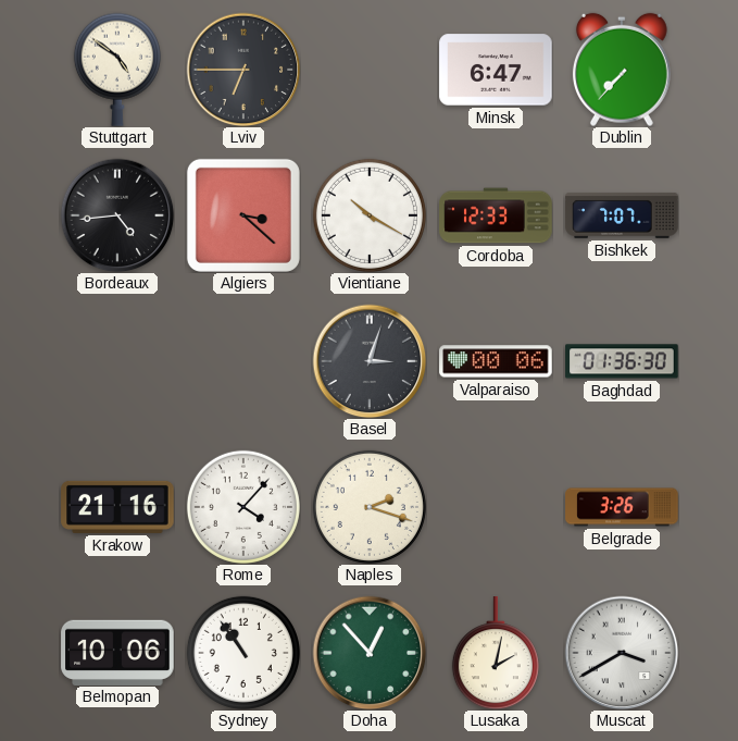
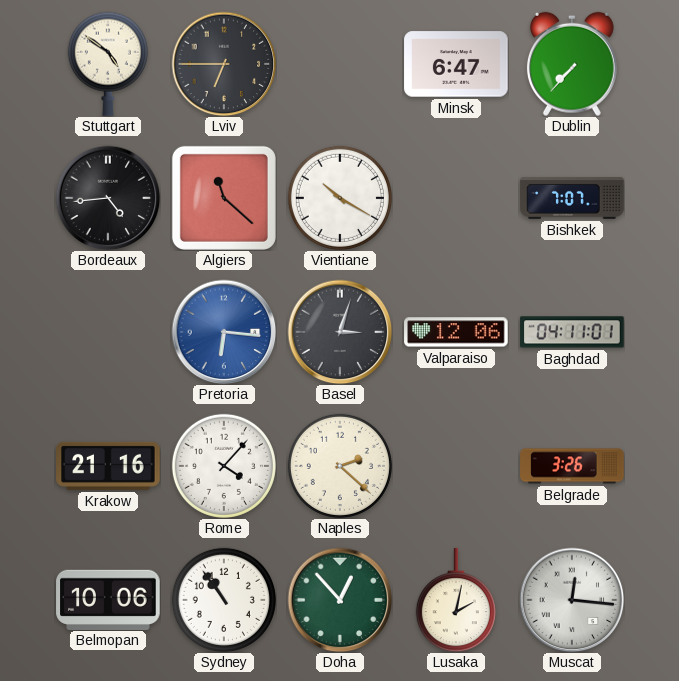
Algiers: 3:22 -> 11:22 (224, 198)
Cordoba: 12:33 -> none (496, 215)
Pretoria: none -> 6:16 (224, 332)
Valparaiso: 00:06 -> 12:06 (456, 332)
Baghdad: 01:36 -> 04:11 (572, 332)
Naples: 2:18 -> 2:22 (340, 466)
Muscat: 3:40 -> 12:16 (572, 600)
